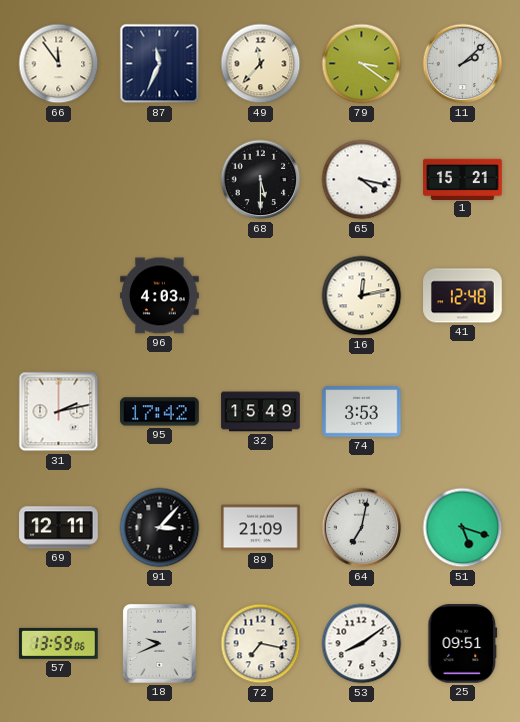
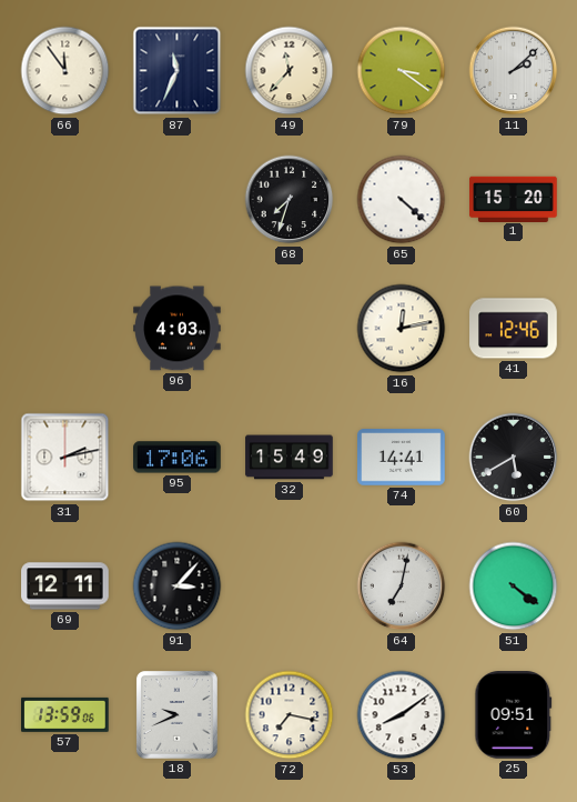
68: 5:30 -> 7:33 (290, 200)
65: 4:17 -> 4:22 (402, 200)
1: 15:21 -> 15:20 (514, 199)
41: 12:48 -> 12:46 (514, 329)
95: 17:42 -> 17:06 (178, 458)
74: 3:53 -> 14:41 (402, 458)
60: none -> 5:40 (514, 458)
89: 21:09 -> none (261, 528)
51: 5:18 -> 4:21 (514, 587)
